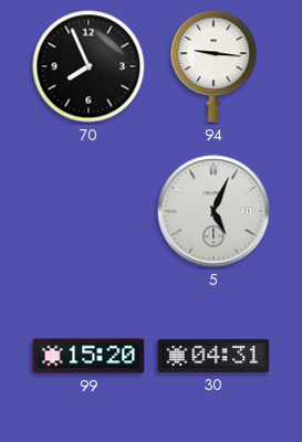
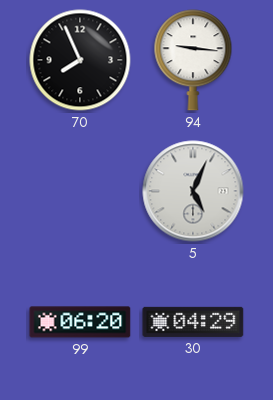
99: 15:20 -> 06:20 (80, 322)
30: 04:31 -> 04:29 (193, 322)
